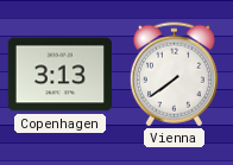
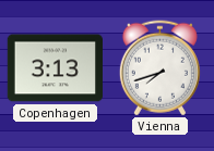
Vienna: 7:39 -> 7:42 (159, 68)
